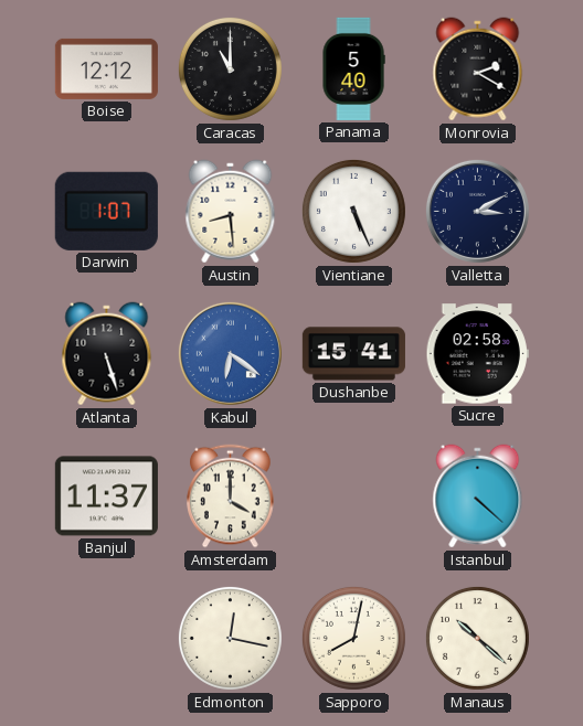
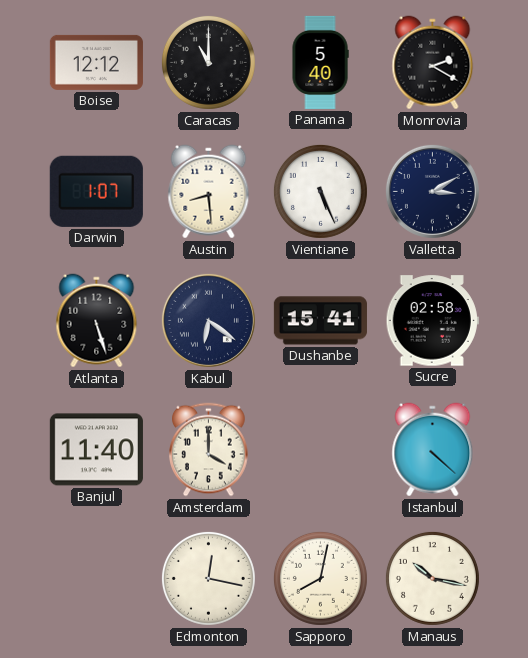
Kabul dial: blue -> navy (208, 320)
Banjul: 11:37 -> 11:40 (96, 450)
Manaus: 10:22 -> 10:17 (432, 578)
